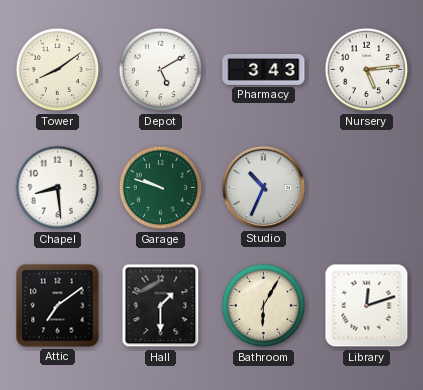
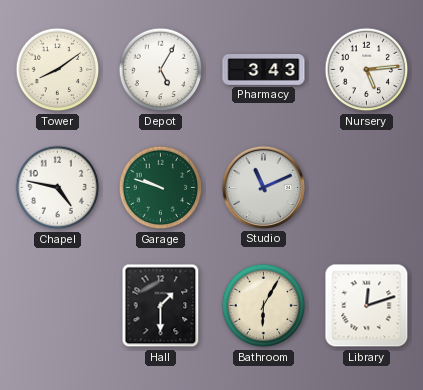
Depot: 5:10 -> 5:05 (161, 70)
Chapel: 8:29 -> 4:47 (58, 188)
Studio: 10:34 -> 11:11 (263, 187)
Attic: 7:09 -> none (58, 306)
